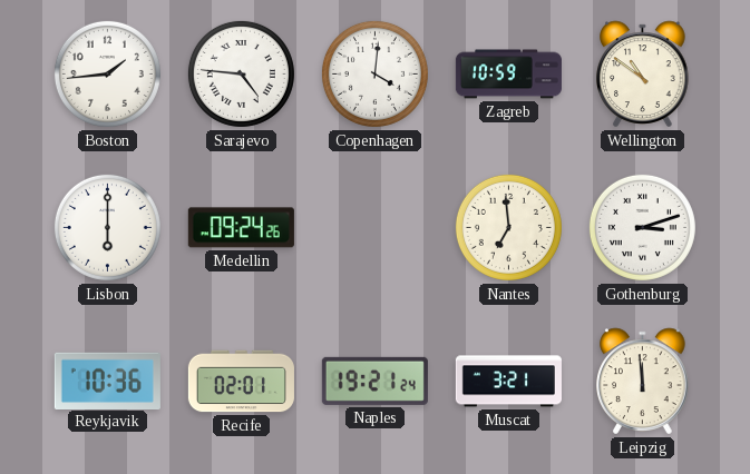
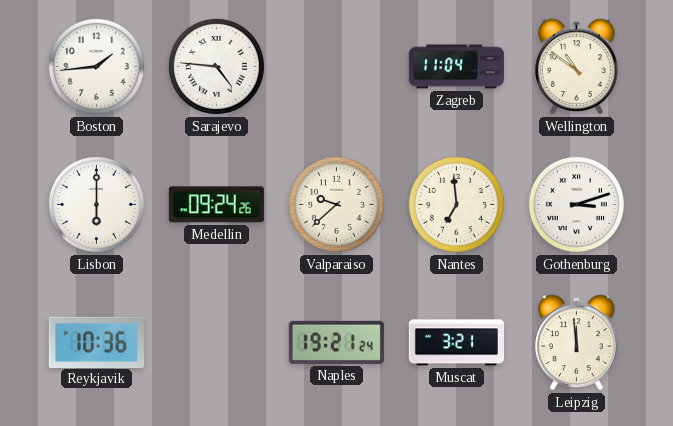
Copenhagen: 4:01 -> none (374, 73)
Zagreb: 10:59 -> 11:04 (456, 67)
Valparaiso: none -> 9:38 (336, 204)
Recife: 02:01 -> none (241, 382)
